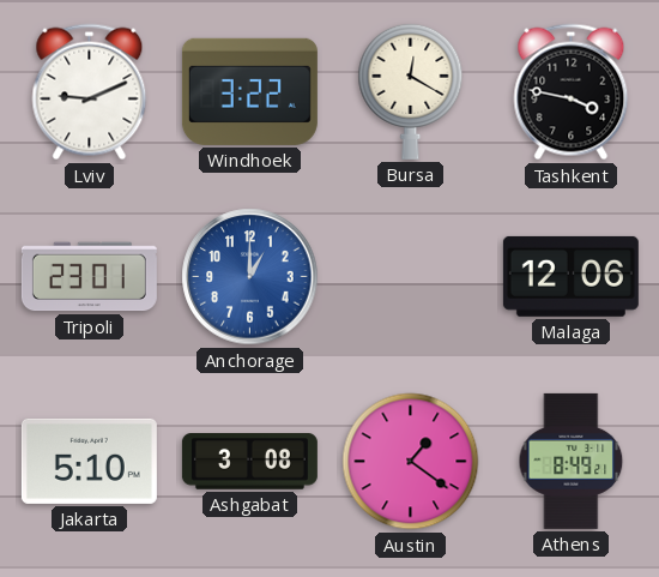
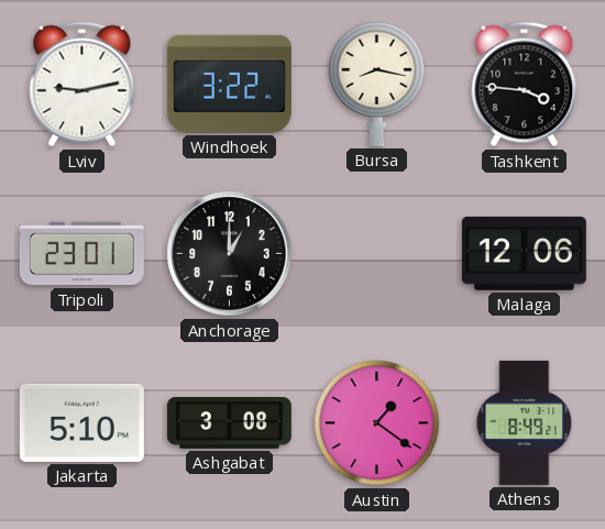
Lviv: 9:11 -> 9:13 (82, 85)
Bursa: 12:20 -> 8:17 (377, 84)
Tashkent: 3:47 -> 3:46 (525, 85)
Anchorage dial: blue -> black (230, 254)
